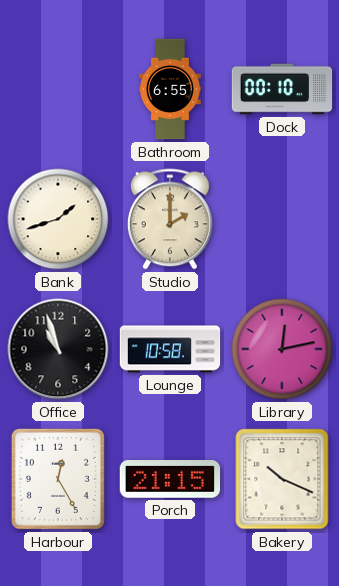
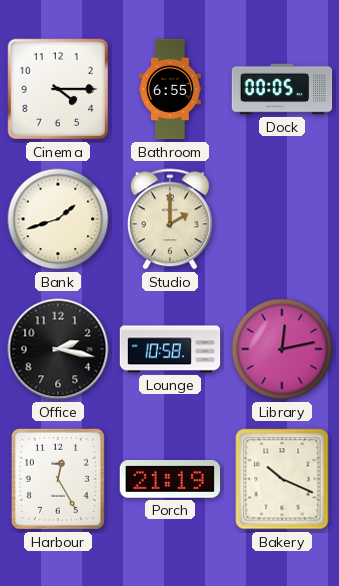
Cinema: none -> 4:15 (58, 89)
Dock: 00:10 -> 00:05 (282, 89)
Office: 10:57 -> 2:17 (58, 349)
Porch: 21:15 -> 21:19 (170, 480)
